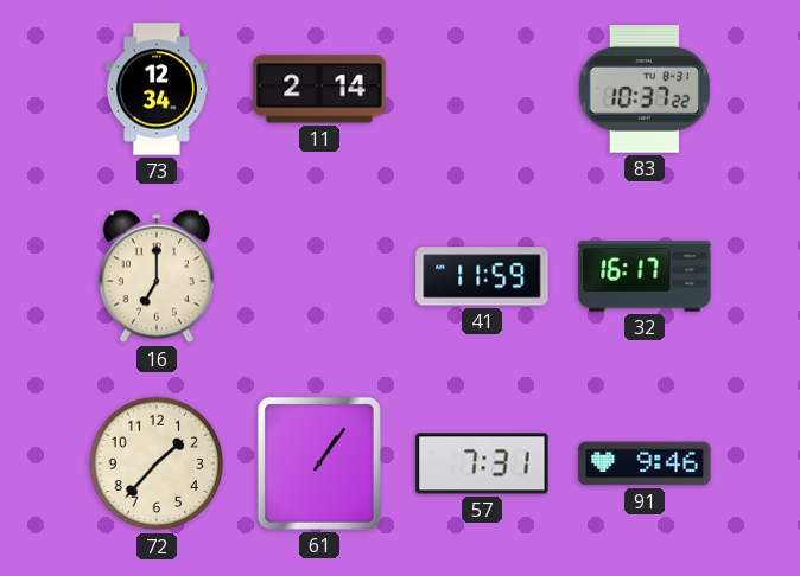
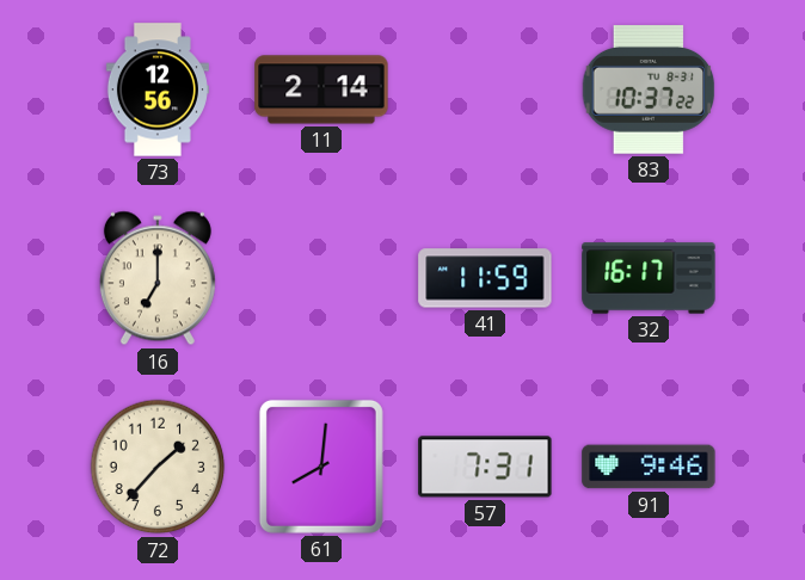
73: 12:34 -> 12:56 (158, 90)
61: 1:06 -> 8:01 (321, 467)
